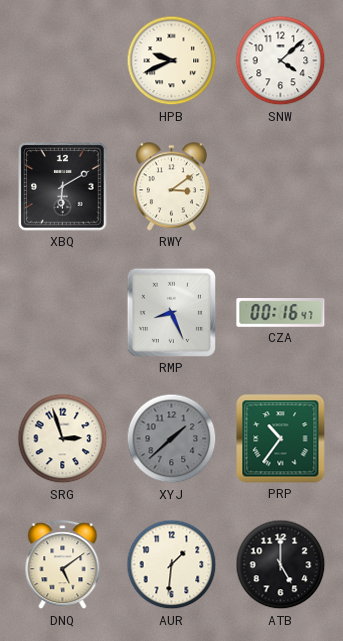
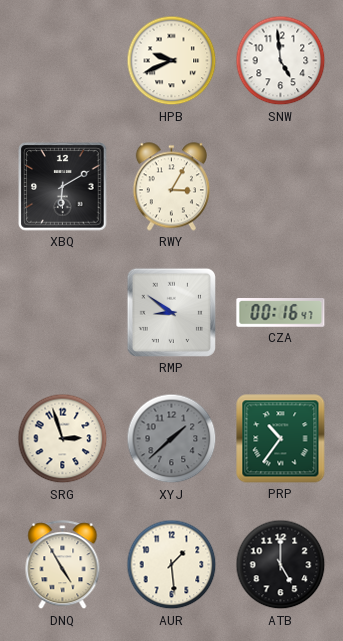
SNW: 4:08 -> 4:59 (281, 61)
RWY: 3:09 -> 3:05 (171, 187)
RMP: 8:26 -> 8:51 (171, 312)
DNQ: 5:09 -> 4:55 (63, 565)
AUR: 1:31 -> 1:29 (172, 565)
